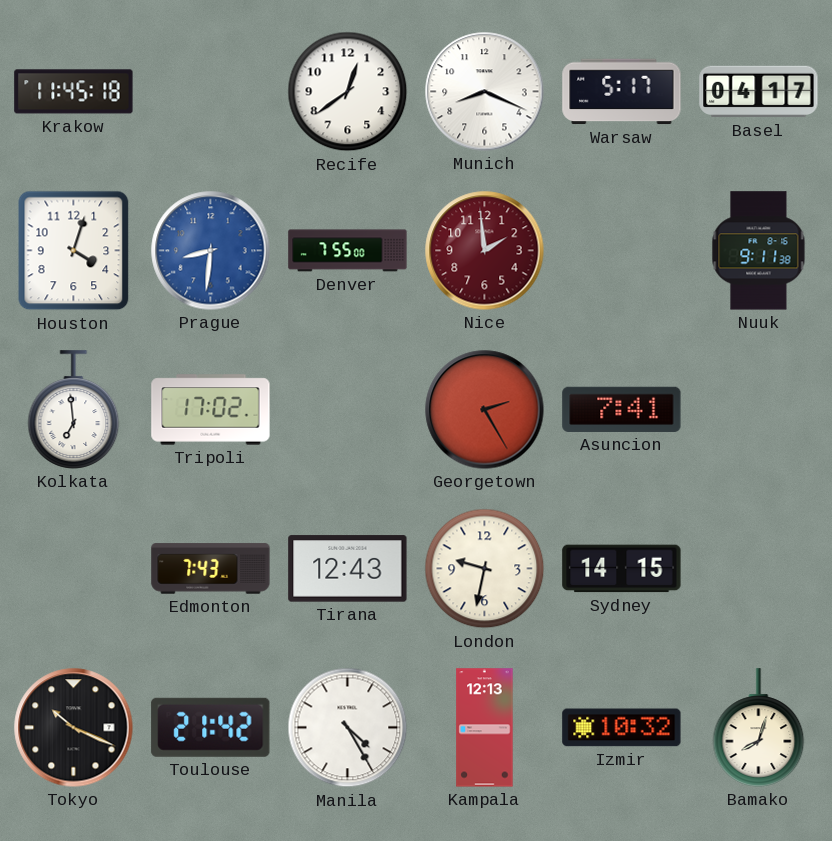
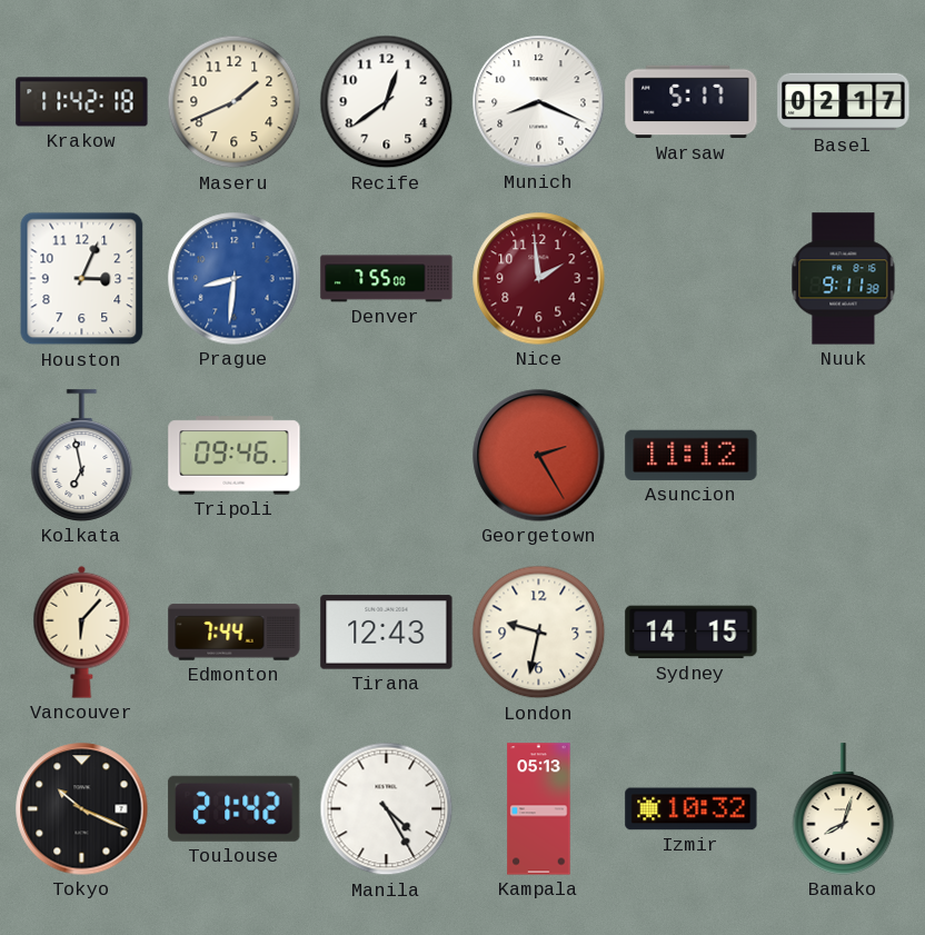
Krakow: 11:45 -> 11:42 (82, 102)
Maseru: none -> 1:41 (235, 102)
Basel: 04:17 -> 02:17 (844, 102)
Houston: 4:03 -> 3:04 (82, 279)
Kolkata: 6:59 -> 6:58 (82, 456)
Tripoli: 17:02 -> 09:46 (235, 456)
Asuncion: 7:41 -> 11:12 (692, 455)
Vancouver: none -> 6:07 (82, 631)
Edmonton: 7:43 -> 7:44 (235, 633)
Kampala: 12:13 -> 05:13 (539, 809)
